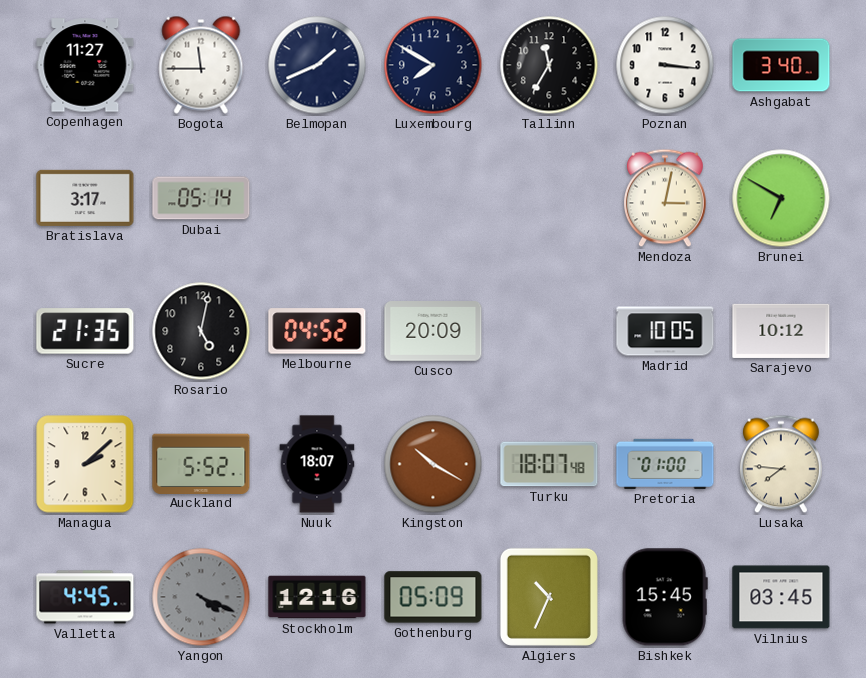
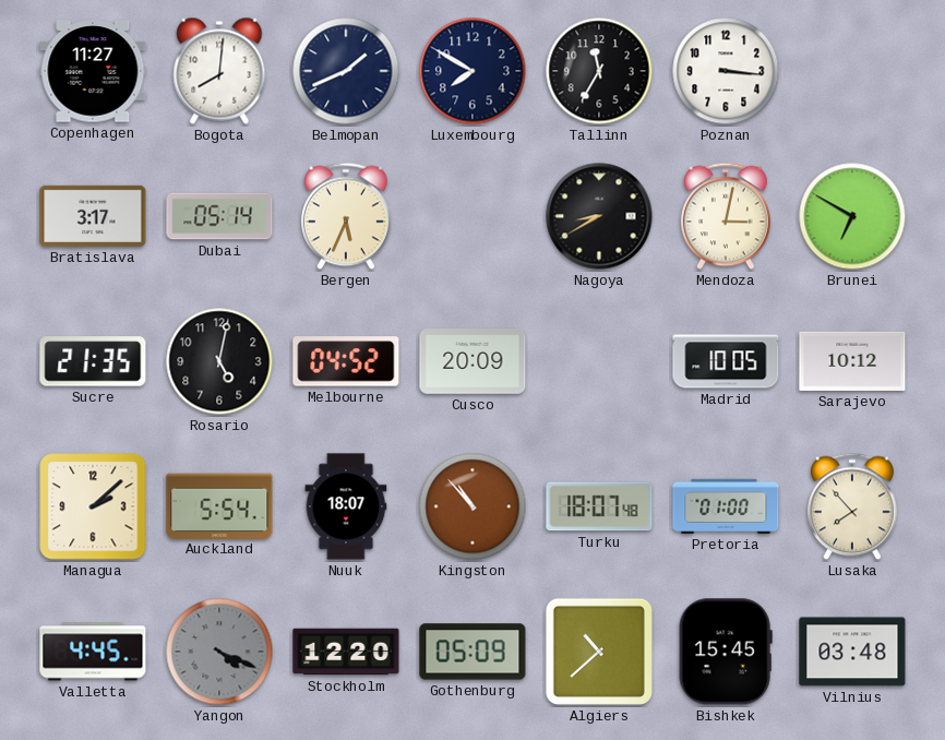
Bogota: 11:45 -> 8:01 (219, 71)
Ashgabat: 3:40 -> none (781, 65)
Bergen: none -> 5:34 (346, 216)
Nagoya: none -> 8:40 (599, 216)
Auckland: 5:52 -> 5:54 (219, 505)
Kingston: 10:20 -> 10:53 (473, 506)
Lusaka: 7:46 -> 7:53 (852, 506)
Stockholm: 12:16 -> 12:20 (346, 652)
Algiers: 10:34 -> 10:38 (599, 652)
Vilnius: 03:45 -> 03:48 (852, 652)
